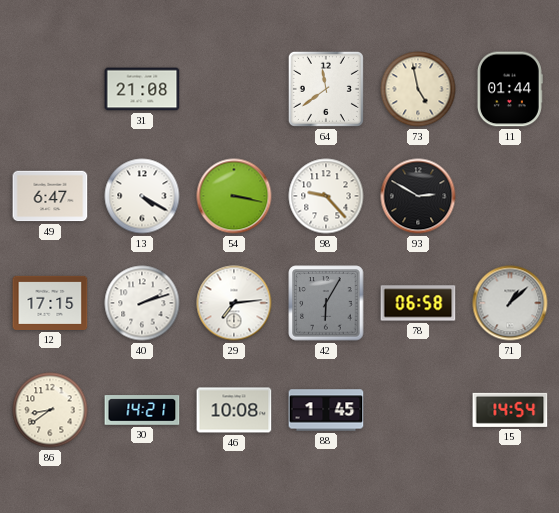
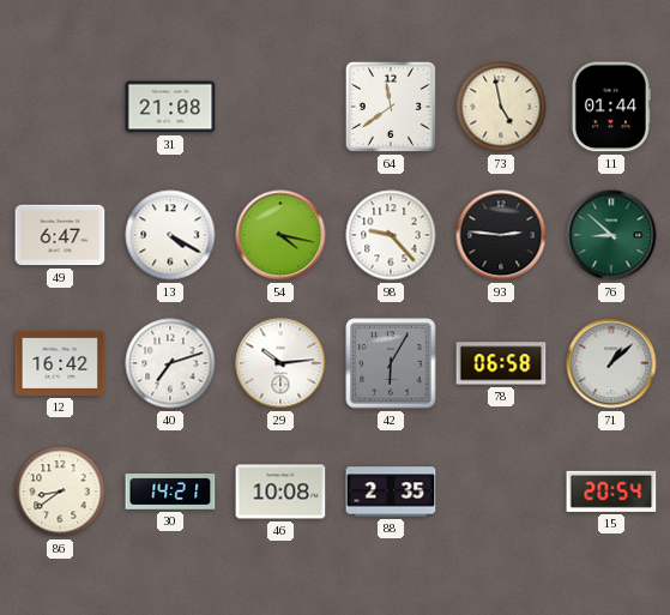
54: 3:17 -> 4:17 (280, 235)
93: 2:50 -> 2:46 (501, 235)
76: none -> 8:52 (611, 235)
12: 17:15 -> 16:42 (60, 363)
40: 2:12 -> 7:12 (170, 363)
29: 7:14 -> 10:14 (280, 363)
88: 1:45 -> 2:35 (391, 492)
15: 14:54 -> 20:54 (611, 492)
